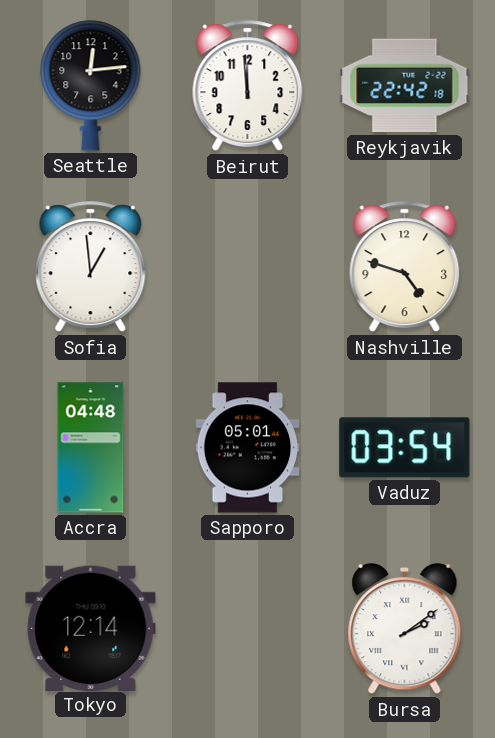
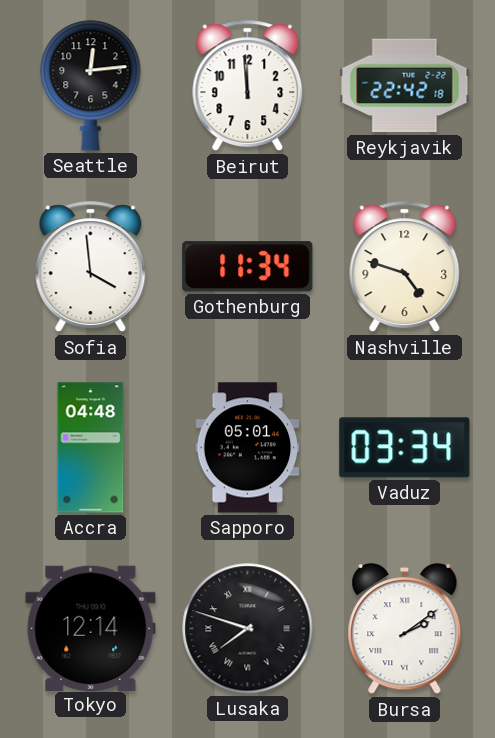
Sofia: 12:59 -> 3:59 (91, 267)
Gothenburg: none -> 11:34 (248, 267)
Vaduz: 03:54 -> 03:34 (405, 448)
Lusaka: none -> 7:48 (248, 629)
